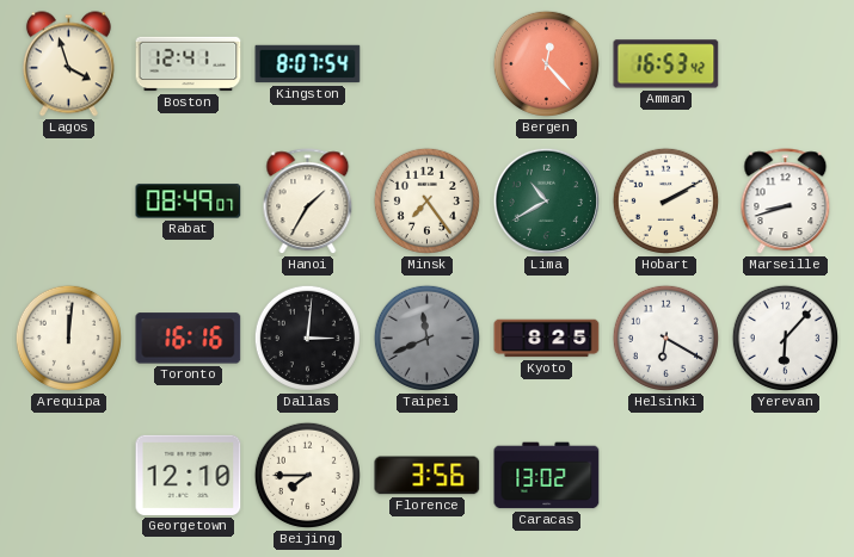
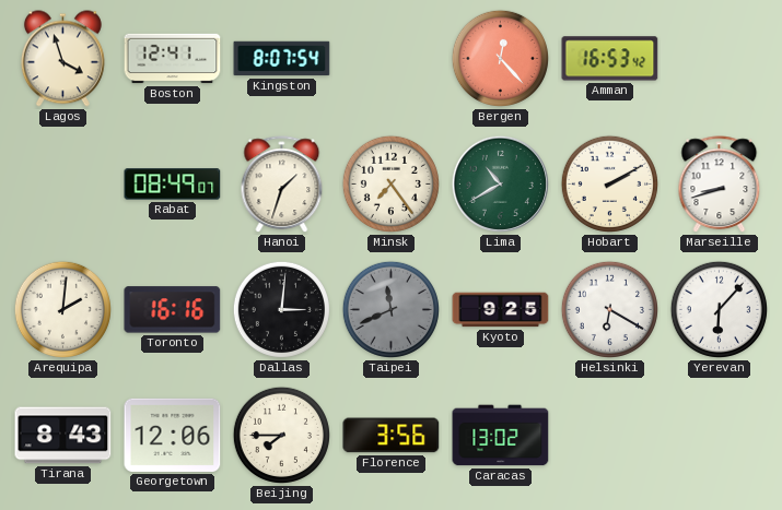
Hanoi: 1:35 -> 1:33 (282, 185)
Arequipa: 12:01 -> 2:01 (62, 309)
Kyoto: 8:25 -> 9:25 (501, 310)
Tirana: none -> 8:43 (63, 436)
Georgetown: 12:10 -> 12:06 (173, 435)
